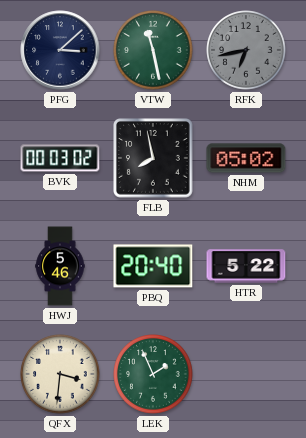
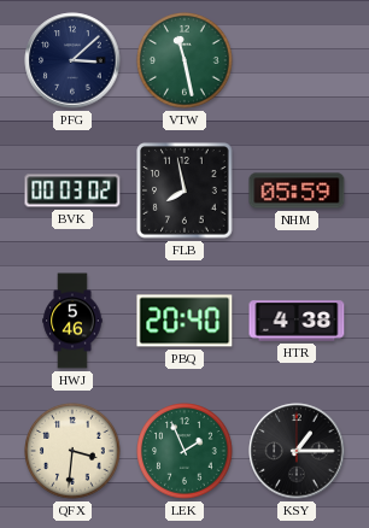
RFK: 6:43 -> none (246, 50)
NHM: 05:02 -> 05:59 (297, 190)
HTR: 5:22 -> 4:38 (297, 321)
KSY: none -> 1:15 (297, 451)
